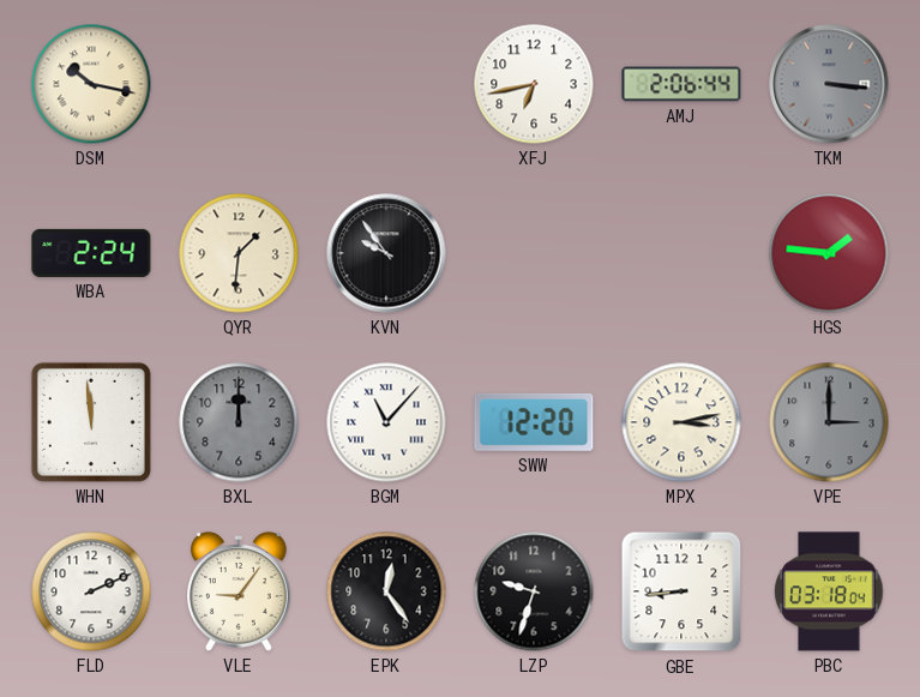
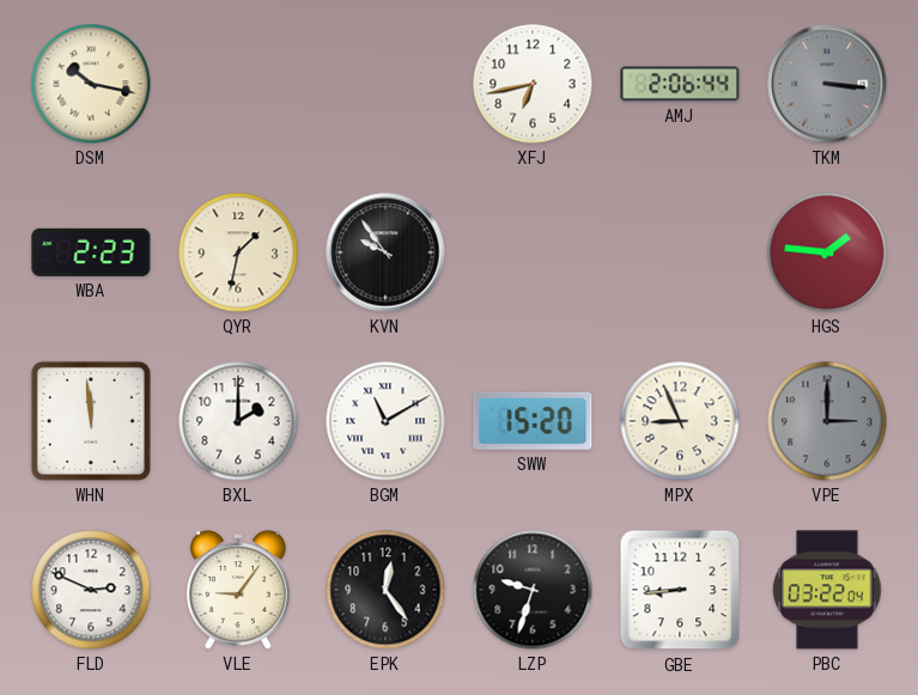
WBA: 2:24 -> 2:23 (91, 252)
QYR: 1:31 -> 1:32 (238, 252)
BXL: 12:00 -> 2:00 (238, 421)
BXL dial: grey -> white (238, 421)
BGM: 11:07 -> 11:10 (385, 421)
SWW: 12:20 -> 15:20 (533, 421)
MPX: 3:13 -> 8:56 (680, 421)
FLD: 2:11 -> 2:49 (91, 590)
PBC: 03:18 -> 03:22 (827, 590)
